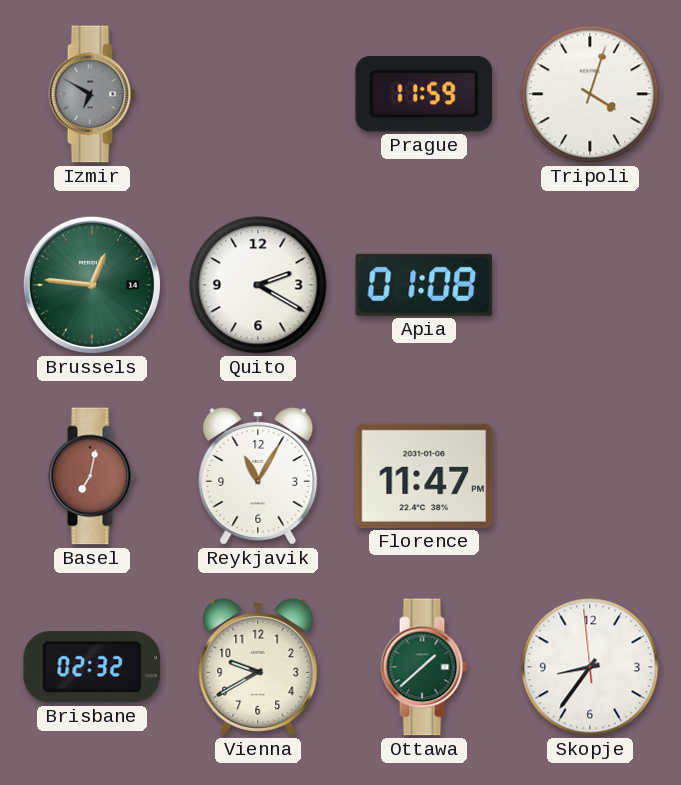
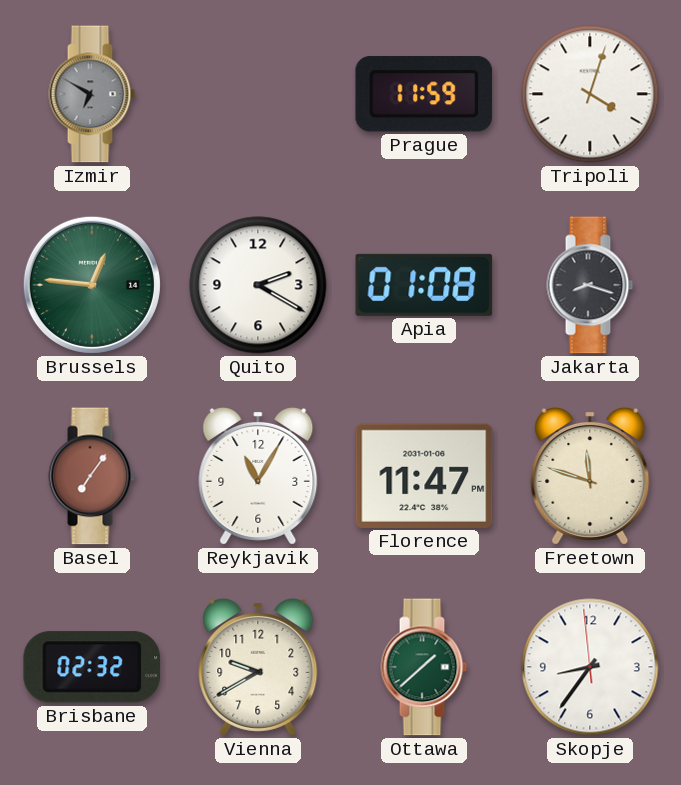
Jakarta: none -> 8:18 (590, 285)
Basel: 7:02 -> 7:06 (92, 476)
Freetown: none -> 11:48 (590, 476)
